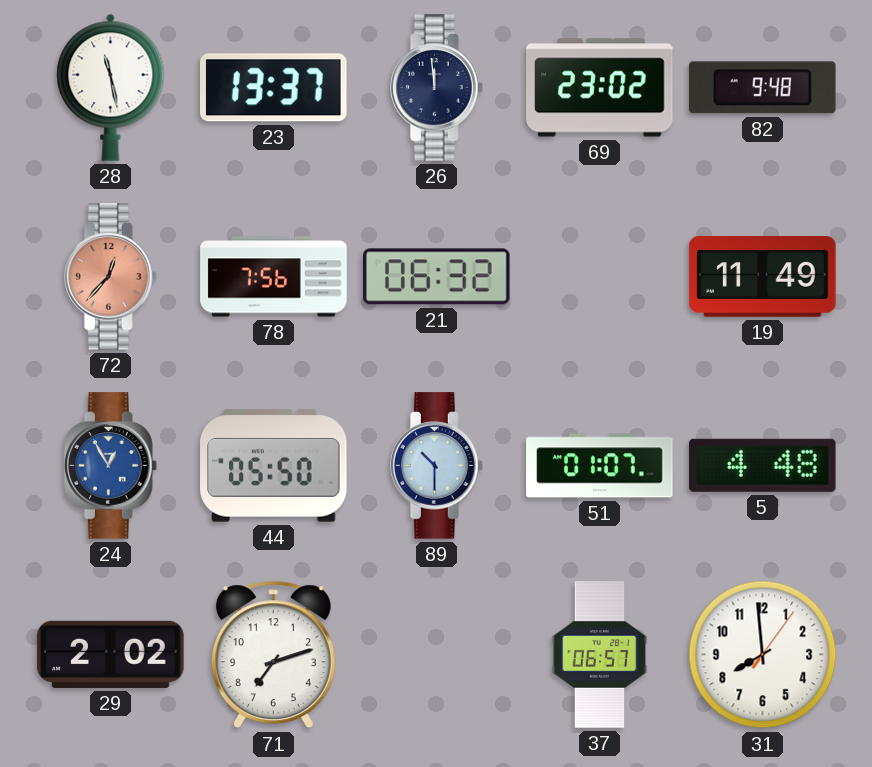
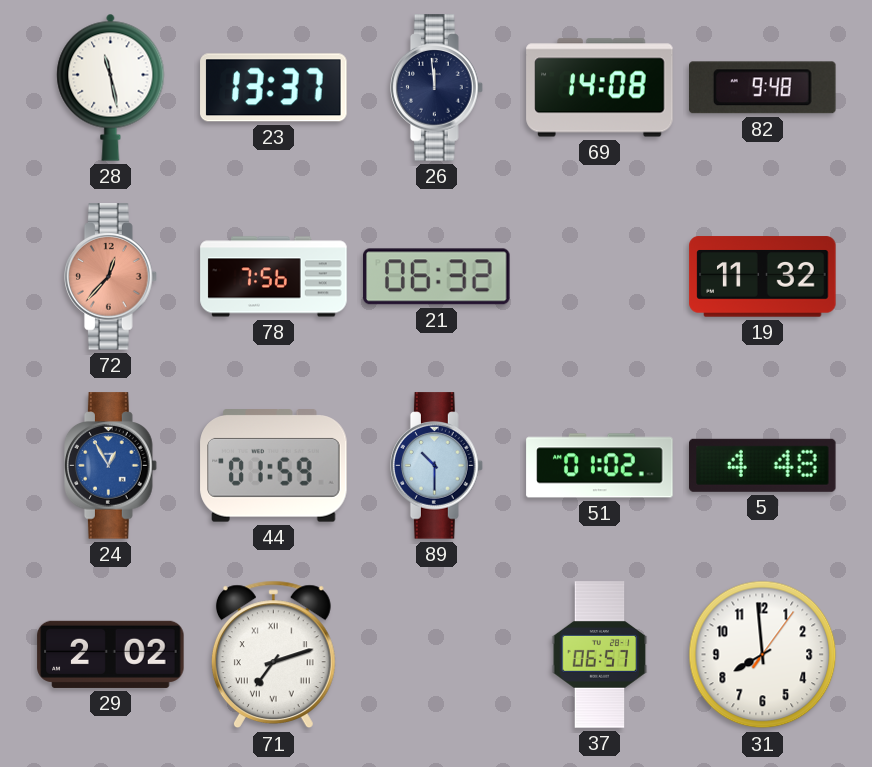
69: 23:02 -> 14:08 (600, 88)
19: 11:49 -> 11:32 (763, 277)
44: 05:50 -> 01:59 (274, 466)
51: 01:07 -> 01:02 (600, 466)
71 numerals: Arabic -> Roman (273, 655)
